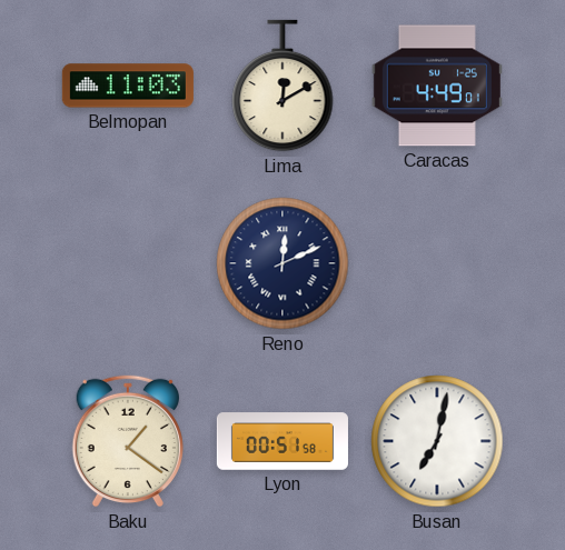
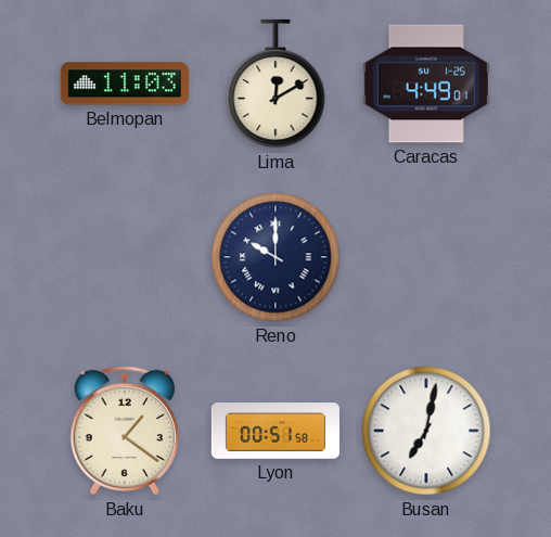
Reno: 12:11 -> 10:00 (275, 257)
